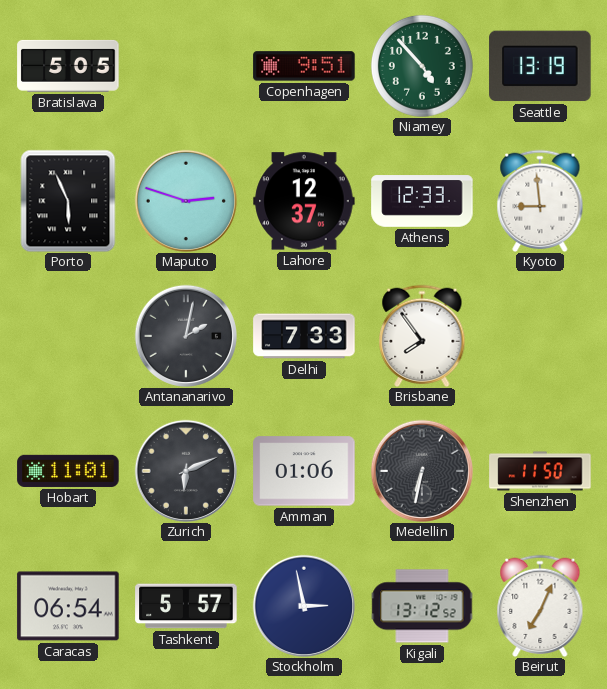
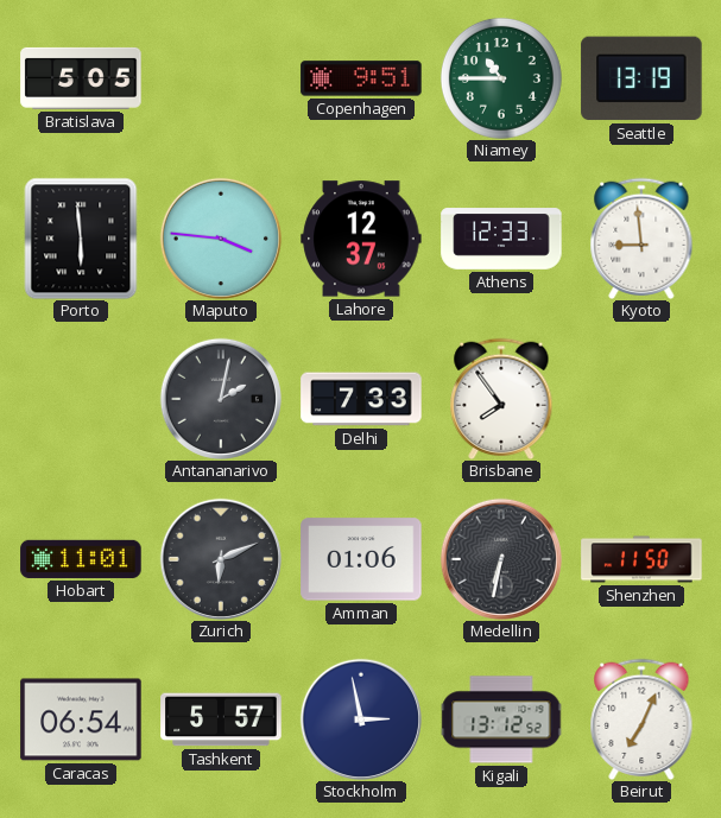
Niamey: 4:53 -> 10:45 (501, 78)
Porto: 5:56 -> 5:59 (81, 239)
Maputo: 2:48 -> 3:46 (220, 237)
